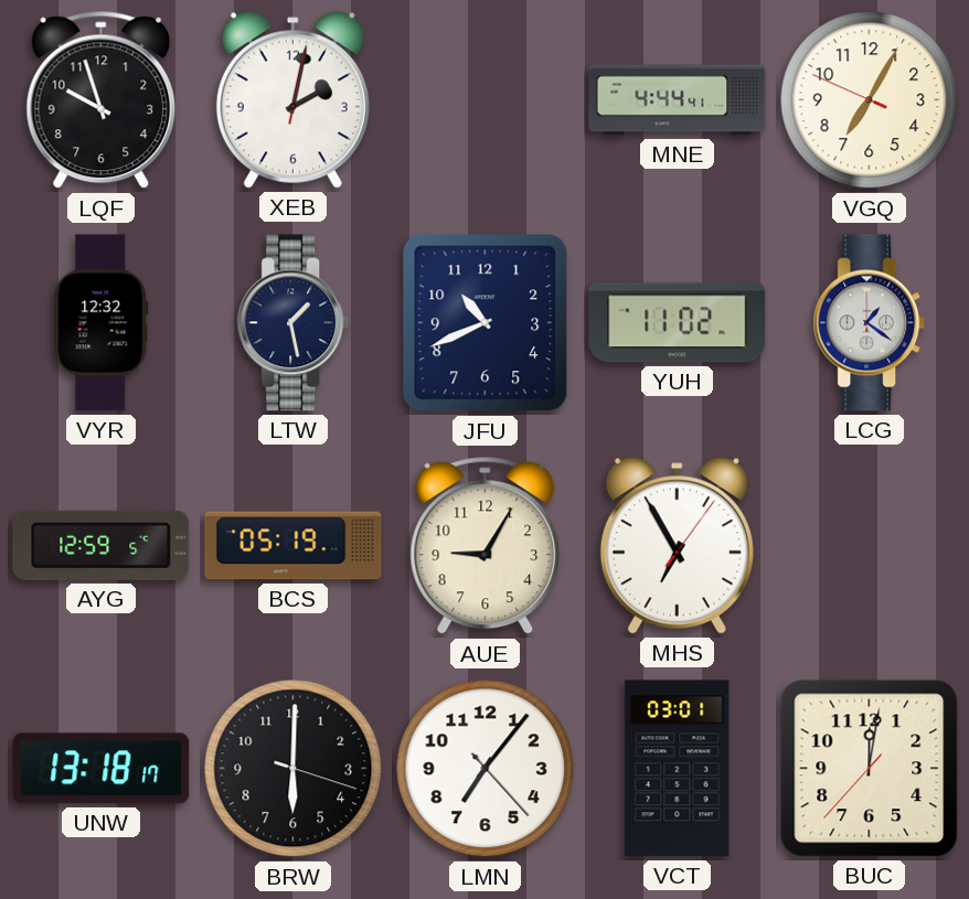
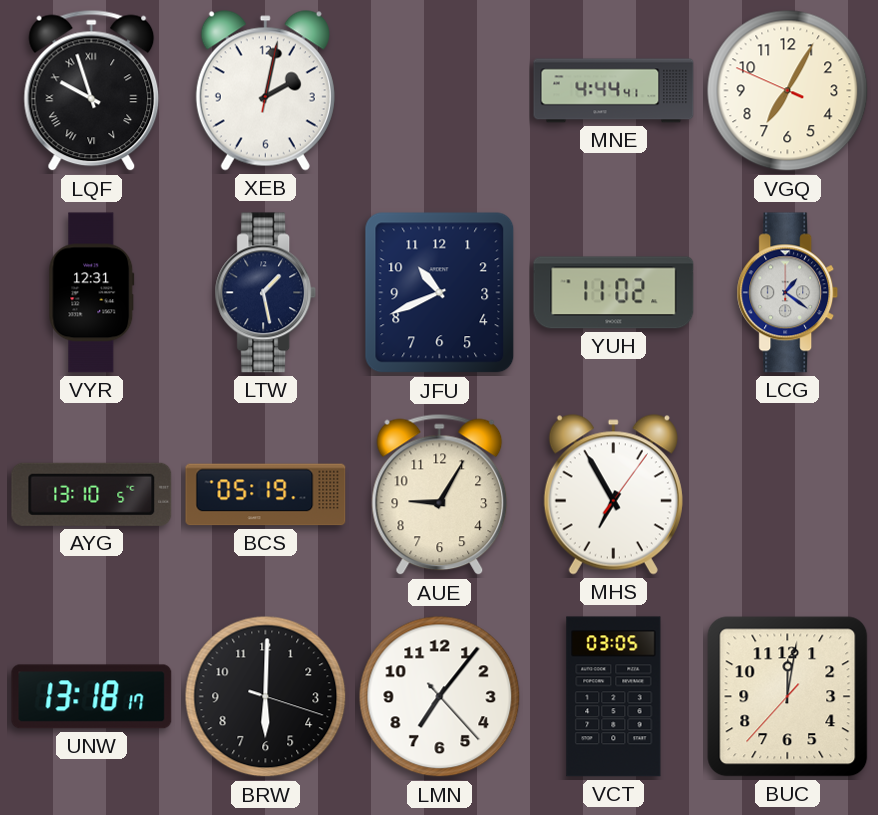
LQF numerals: Arabic -> Roman (92, 91)
VYR: 12:32 -> 12:31 (92, 293)
AYG: 12:59 -> 13:10 (92, 494)
VCT: 03:01 -> 03:05 (614, 697)
